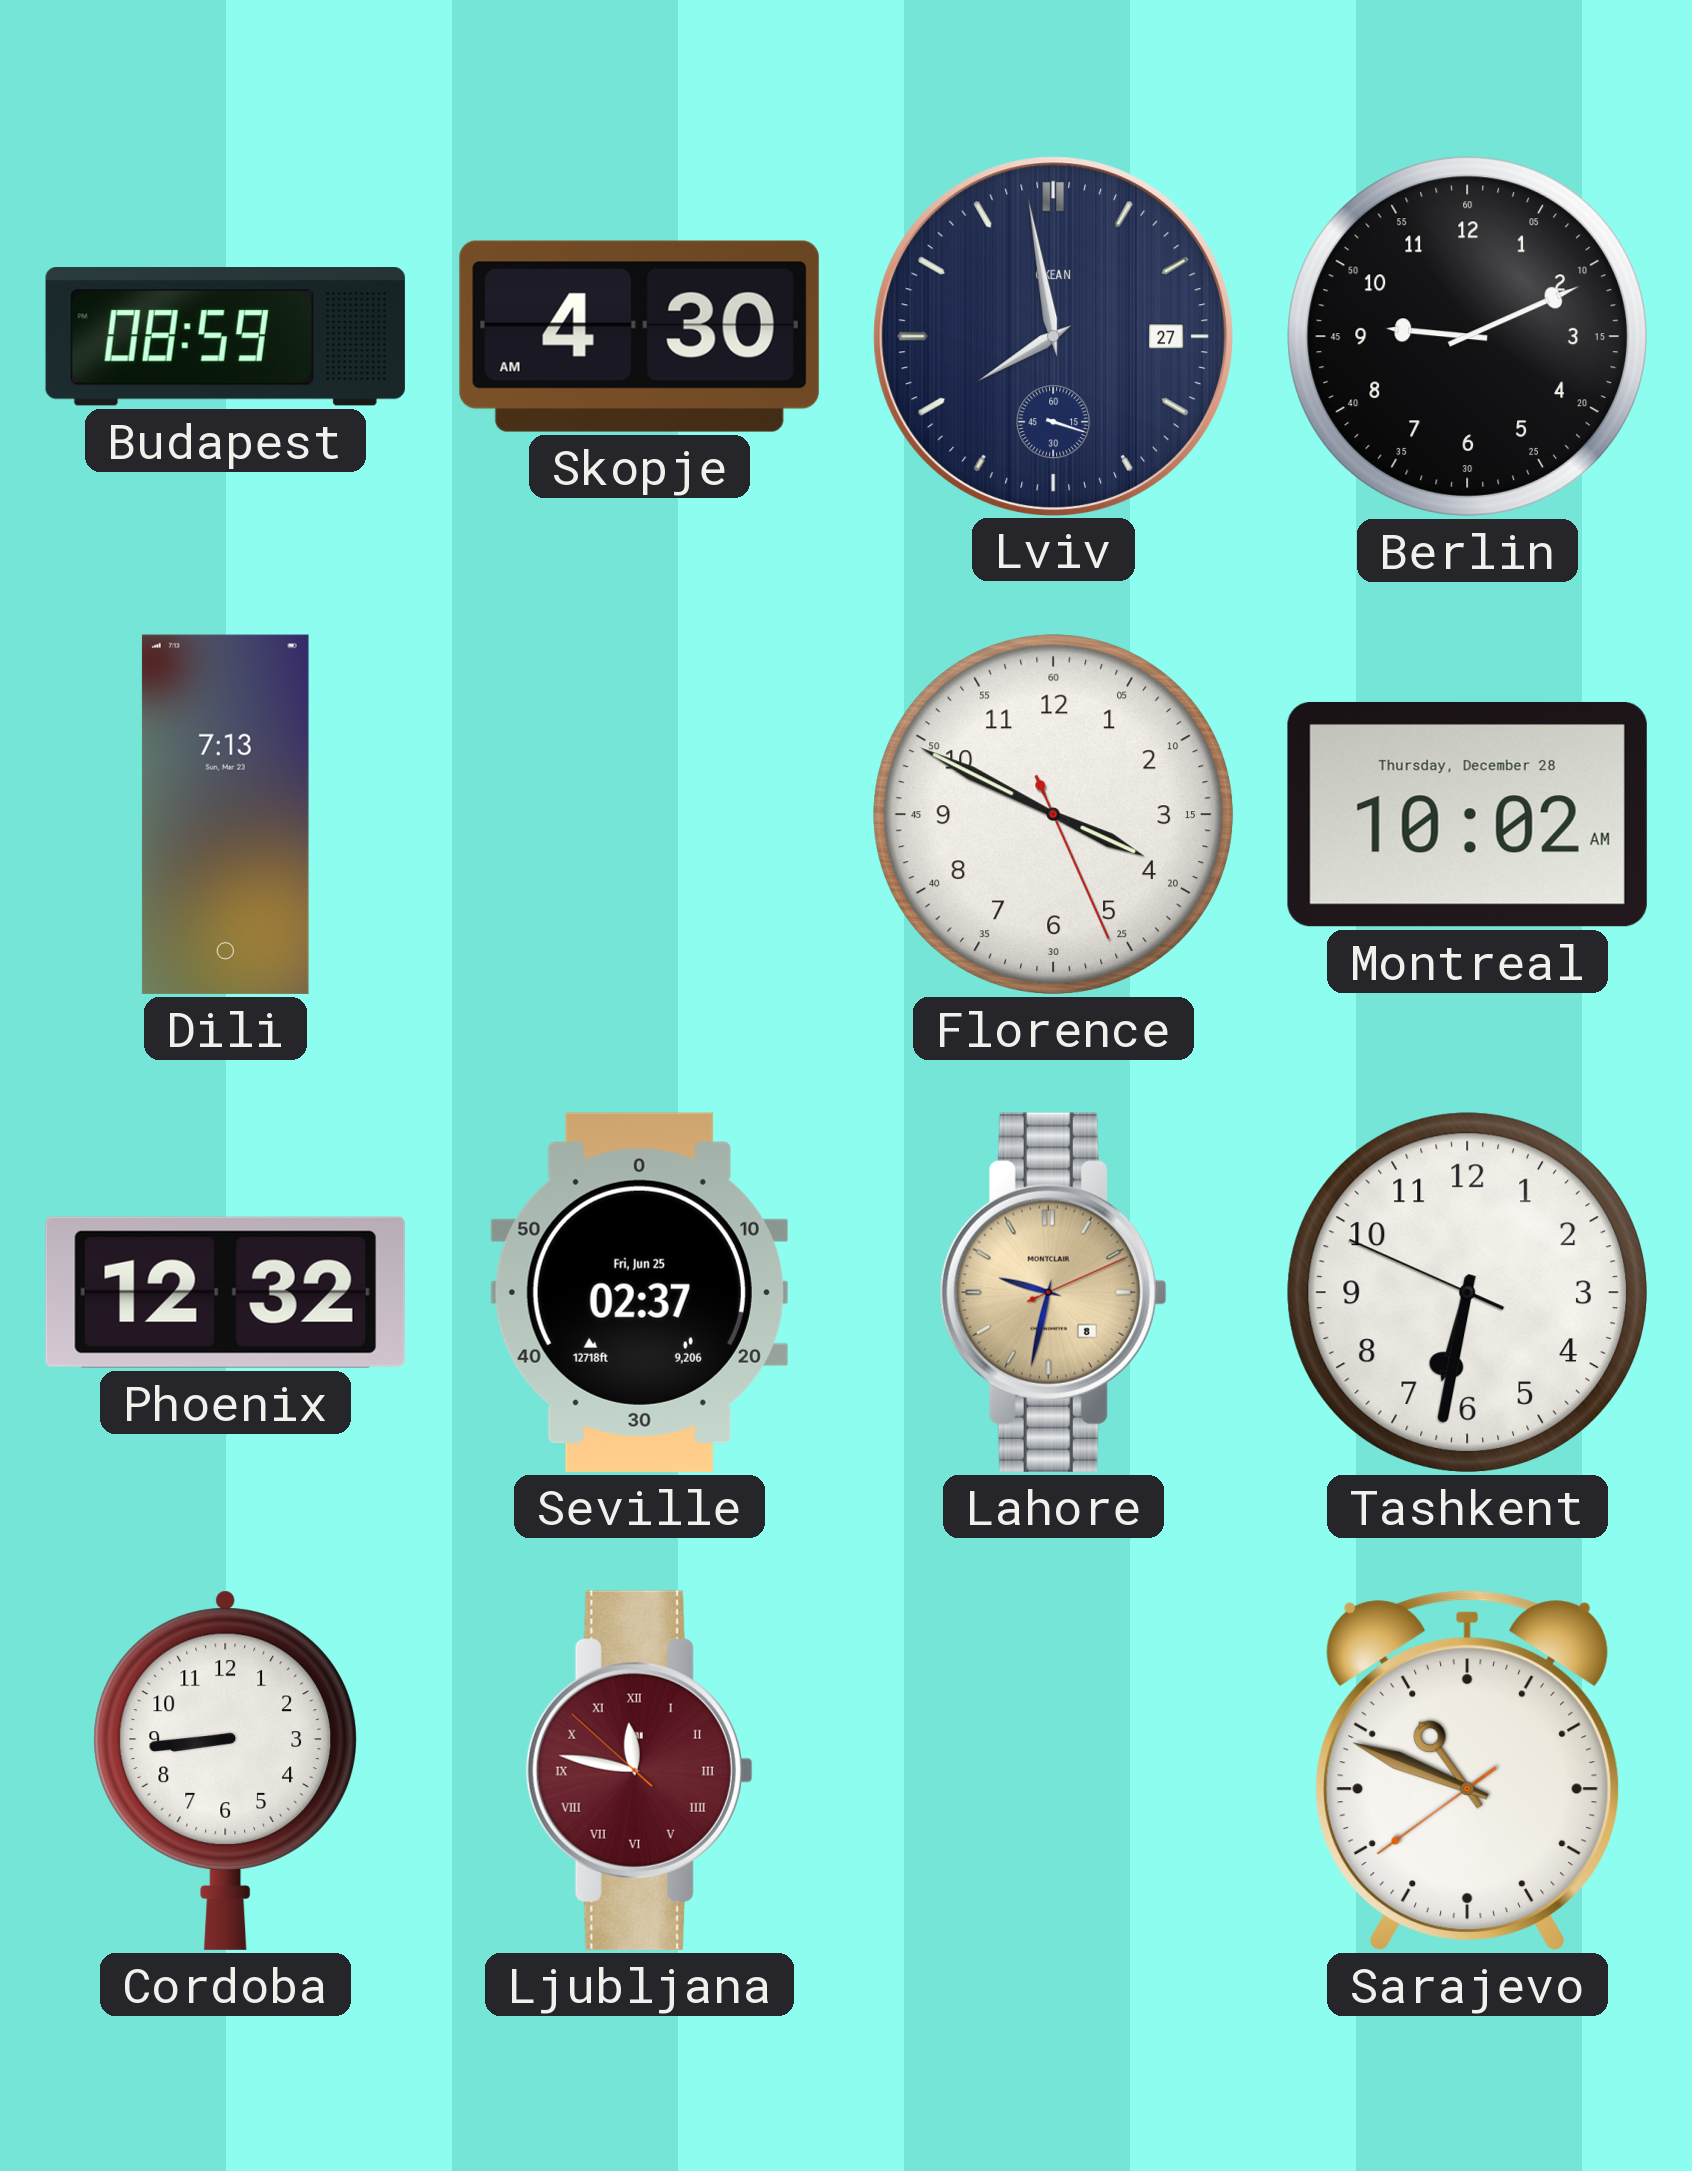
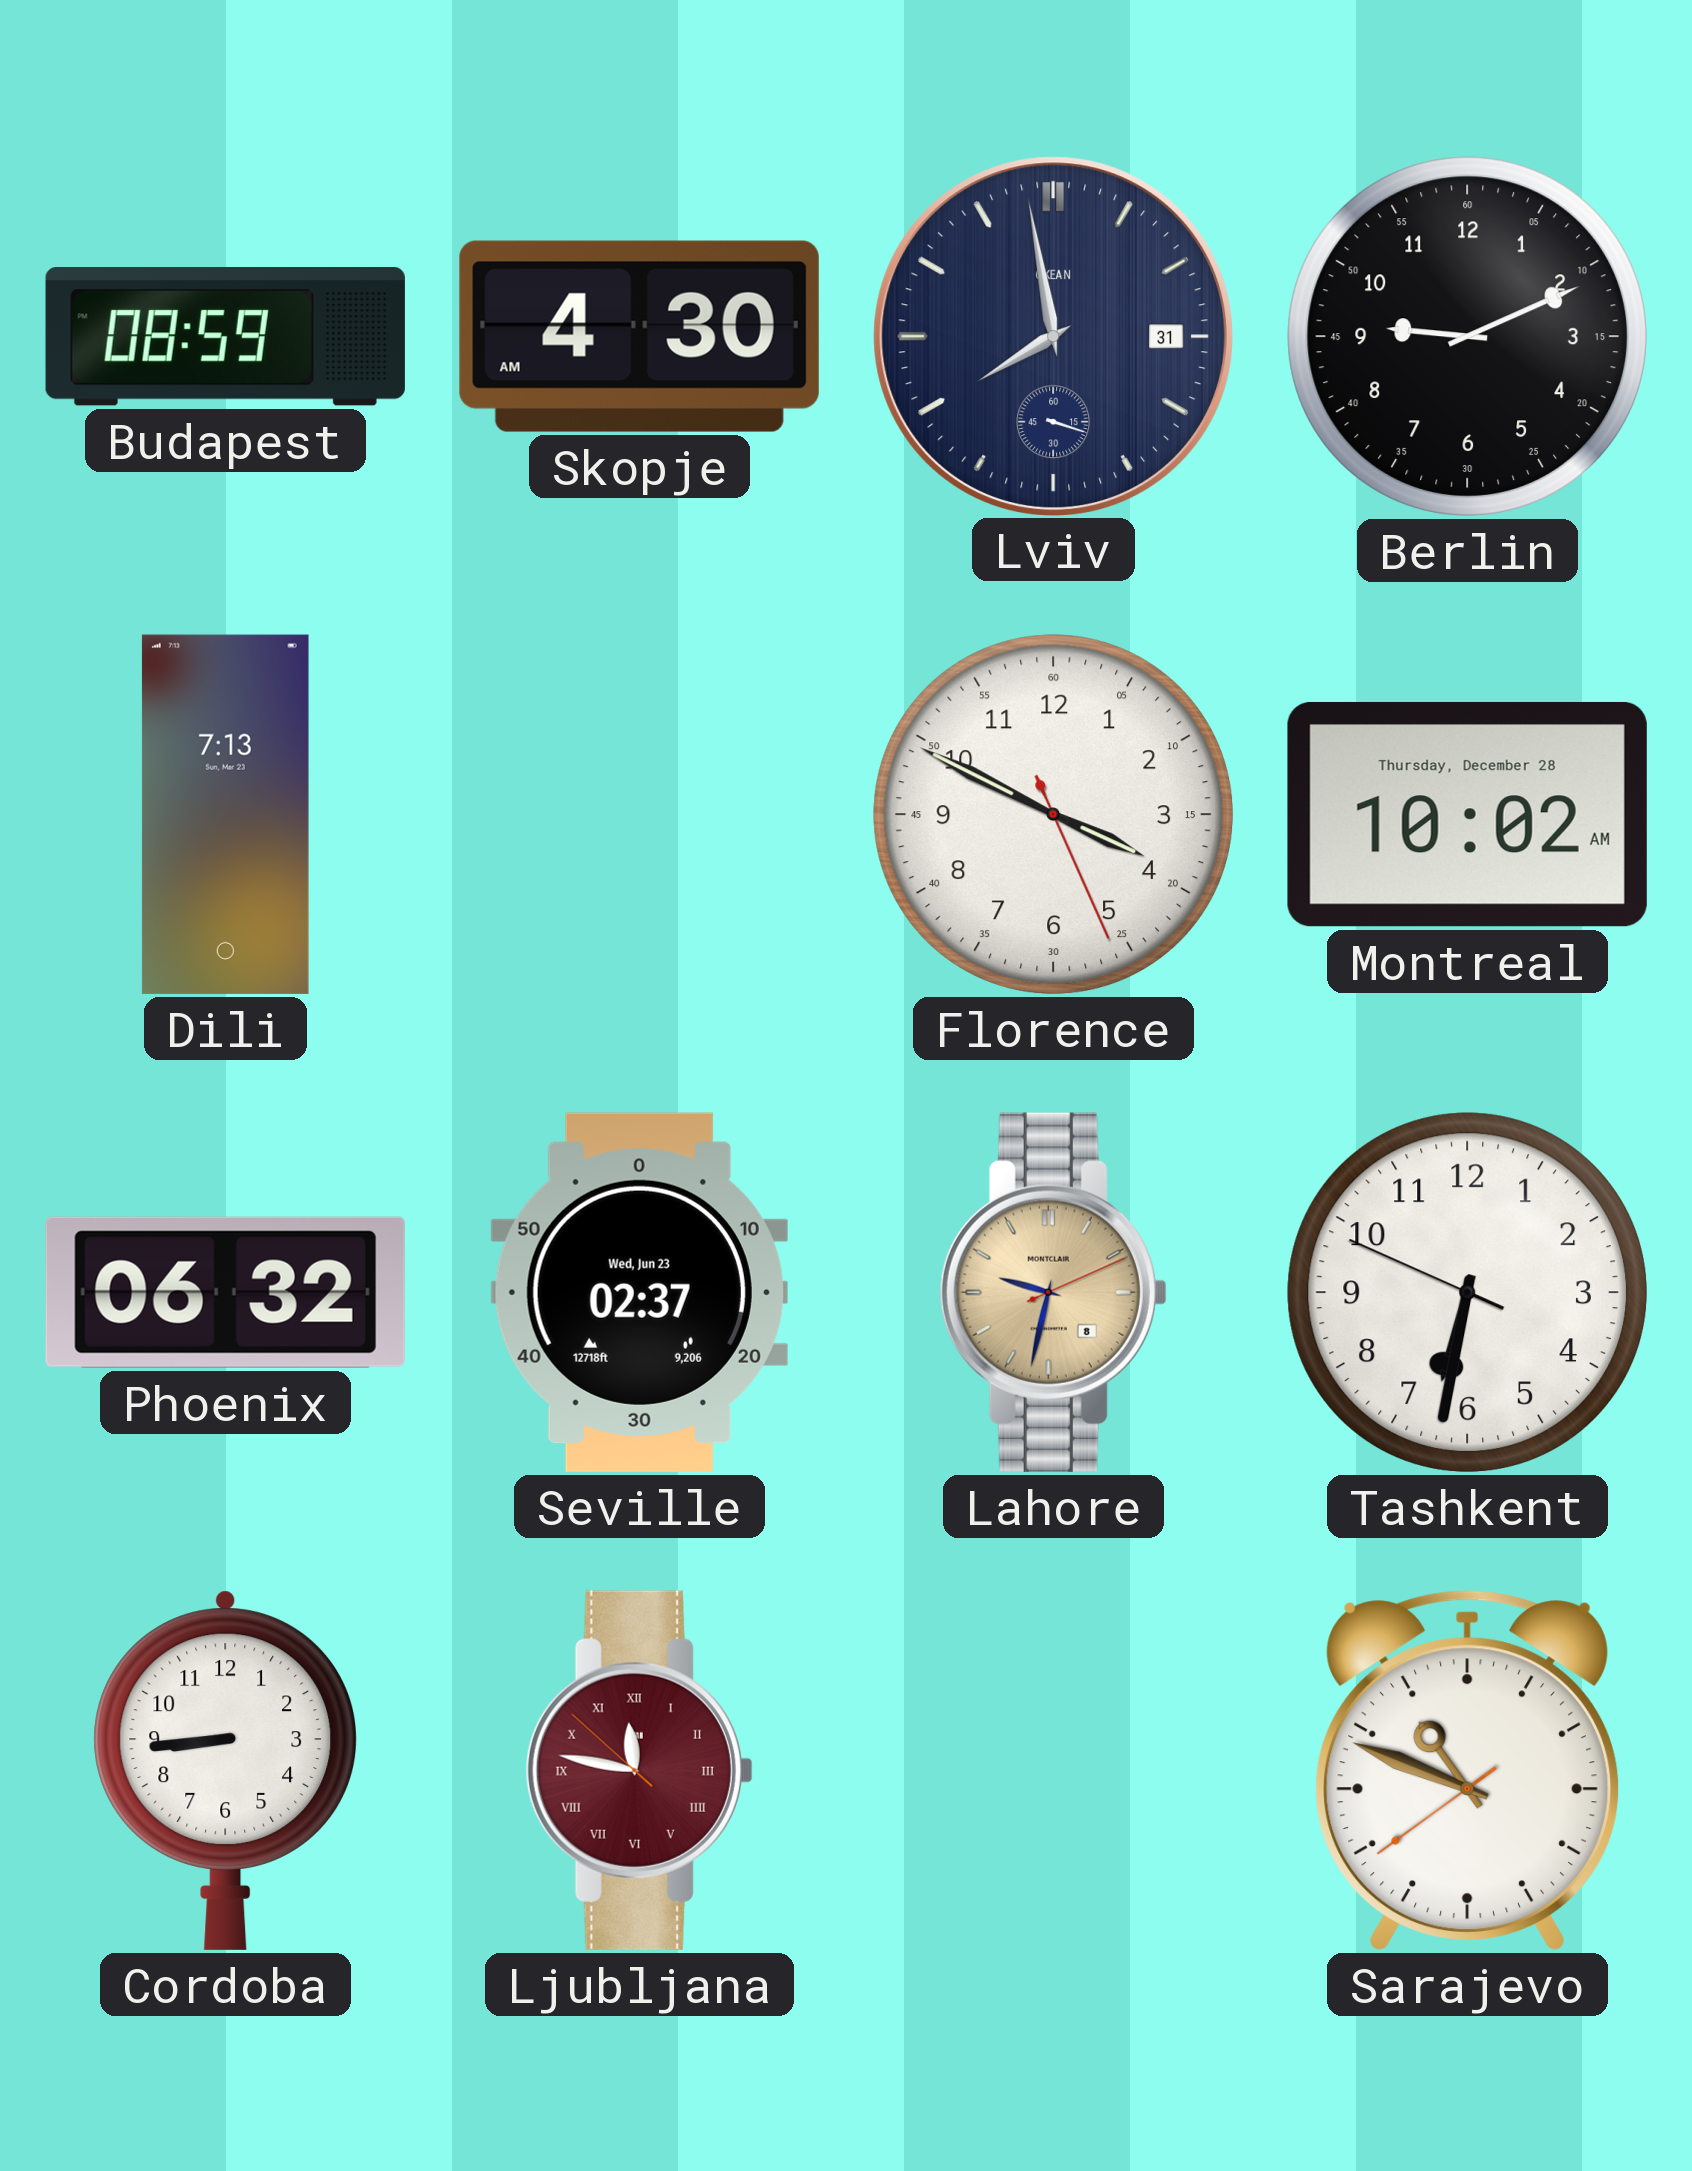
Lviv date: 27 -> 31 (1053, 336)
Phoenix: 12:32 -> 06:32 (225, 1292)
Seville date: Fri, Jun 25 -> Wed, Jun 23 (639, 1292)
